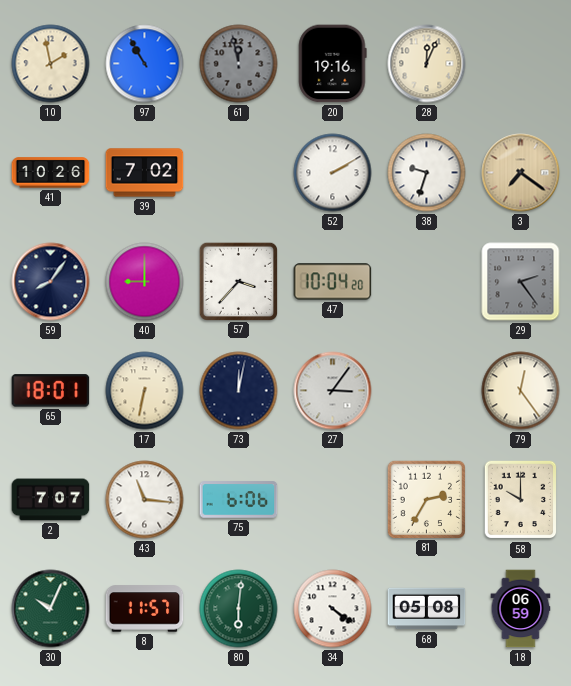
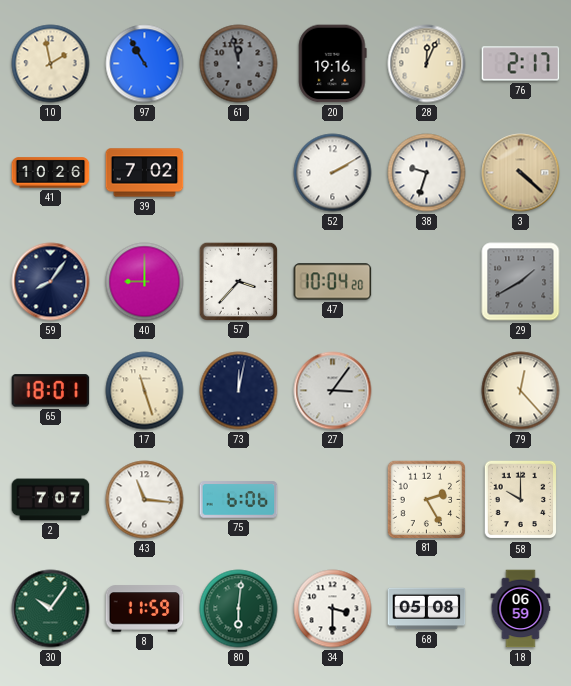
76: none -> 2:17 (521, 64)
3: 7:21 -> 4:22 (521, 173)
29: 2:24 -> 1:40 (521, 282)
17: 6:32 -> 11:27 (145, 391)
79: 12:24 -> 12:23 (521, 391)
81: 2:35 -> 2:25 (426, 499)
30: 10:04 -> 10:06 (51, 609)
8: 11:57 -> 11:59 (145, 609)
34: 4:21 -> 3:30 (333, 609)
